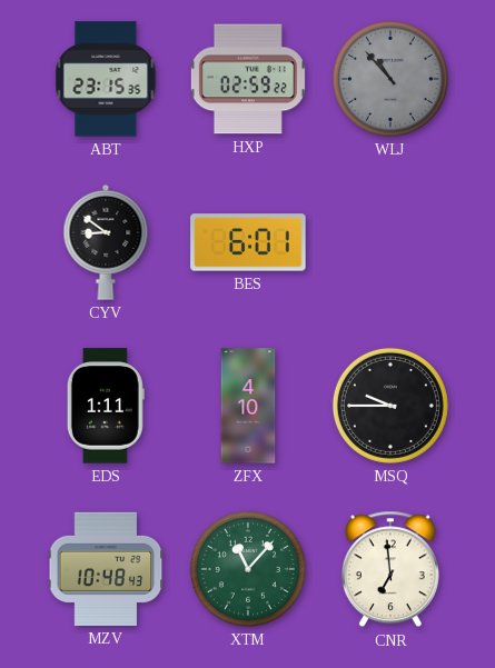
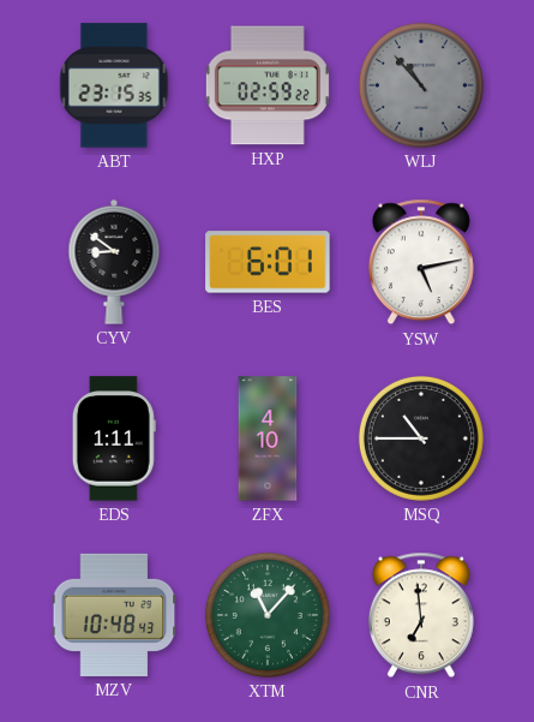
YSW: none -> 5:13 (421, 262)
MSQ: 9:45 -> 10:45 (421, 438)
